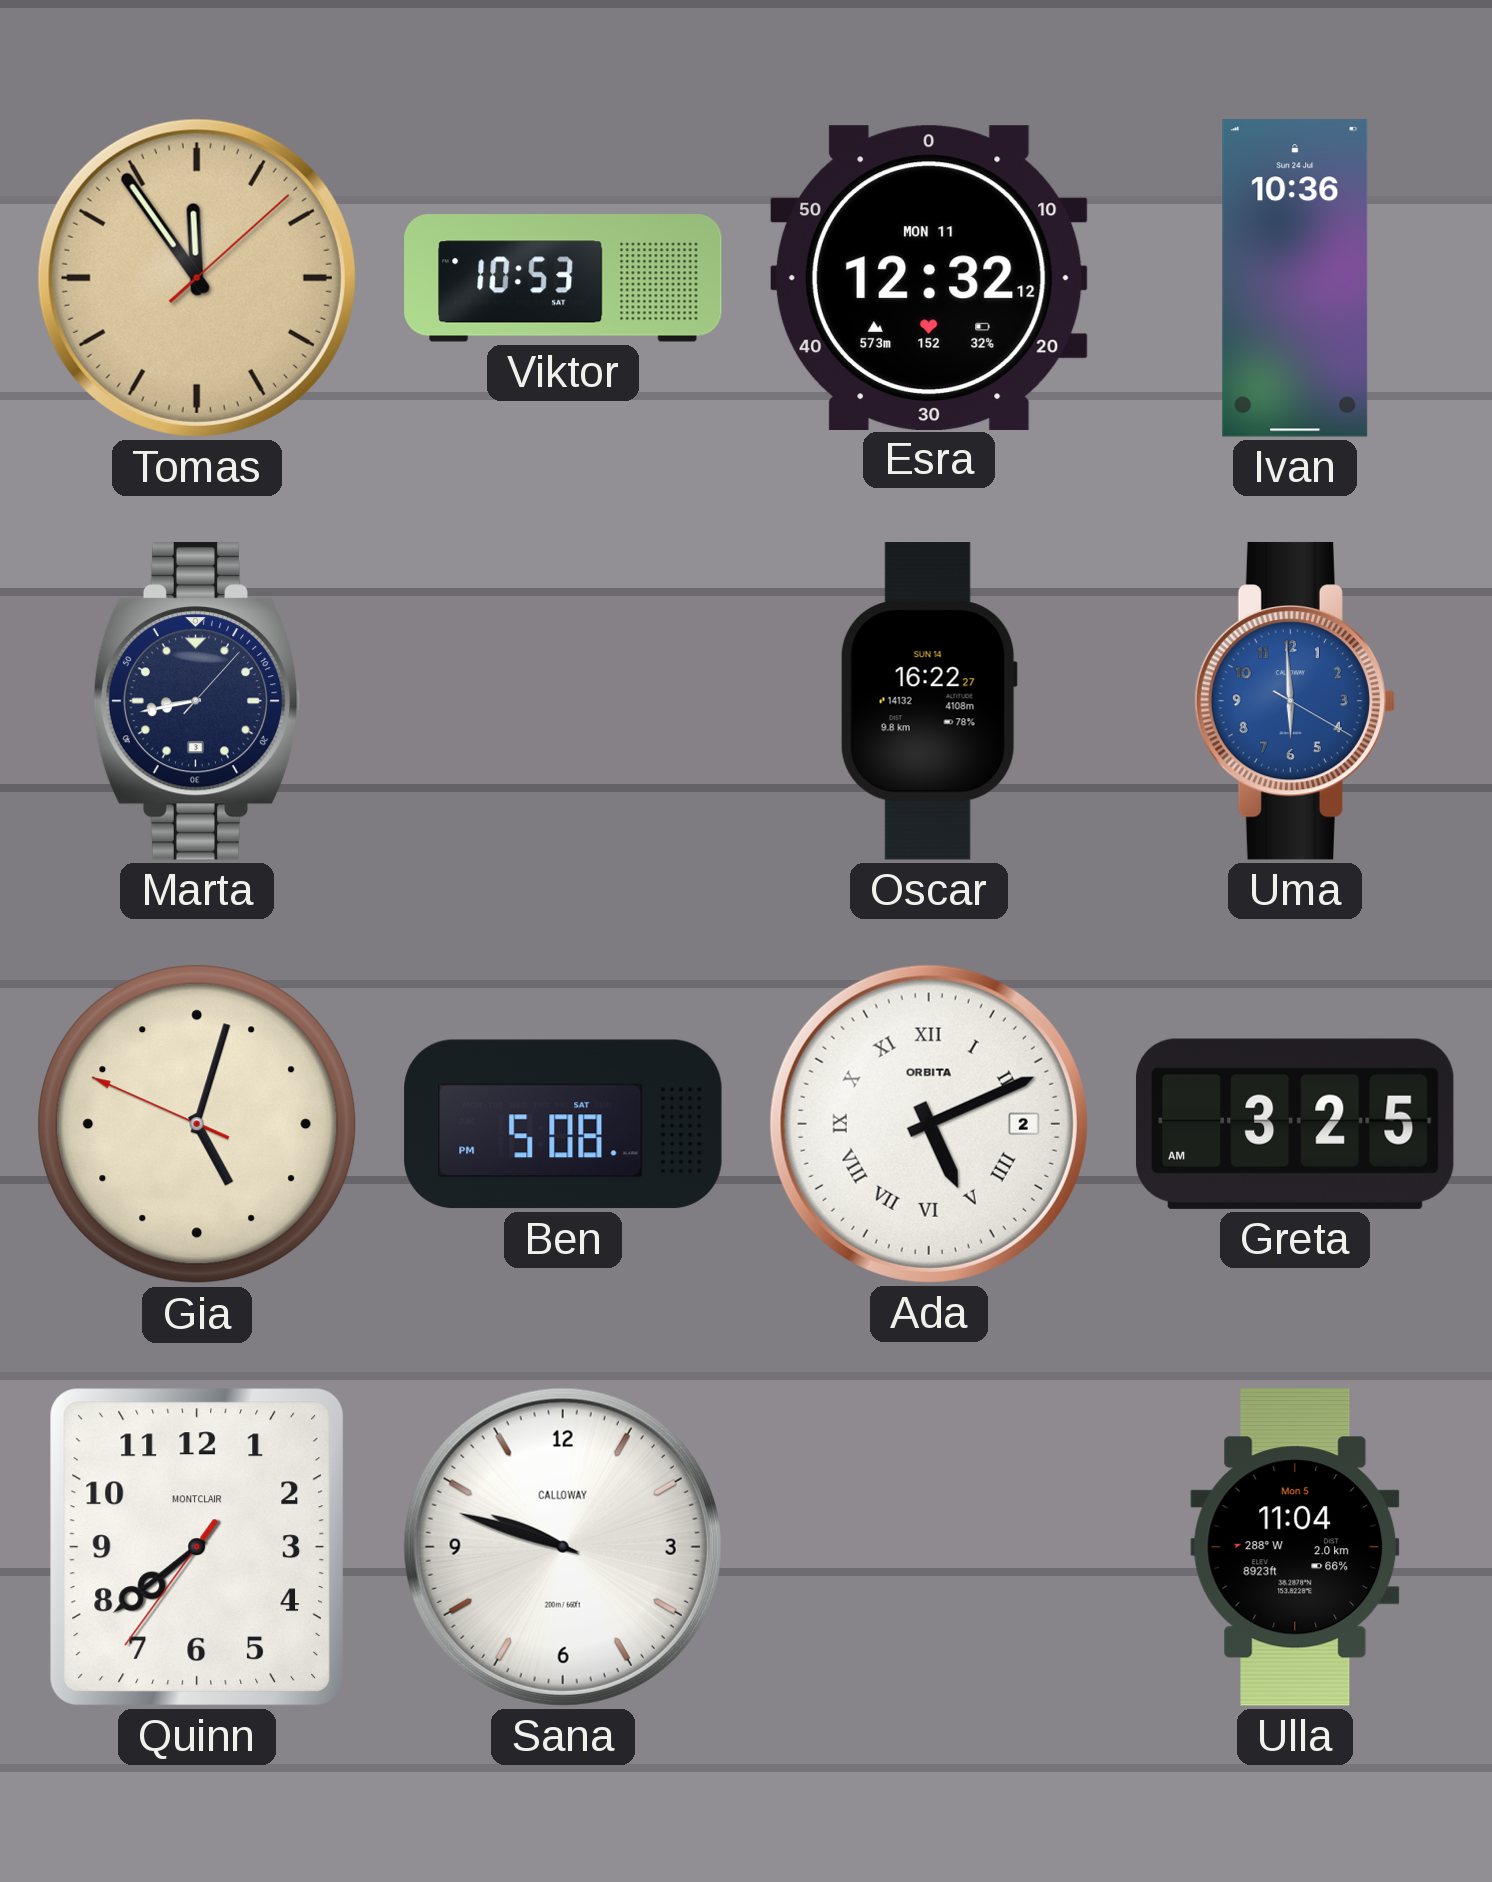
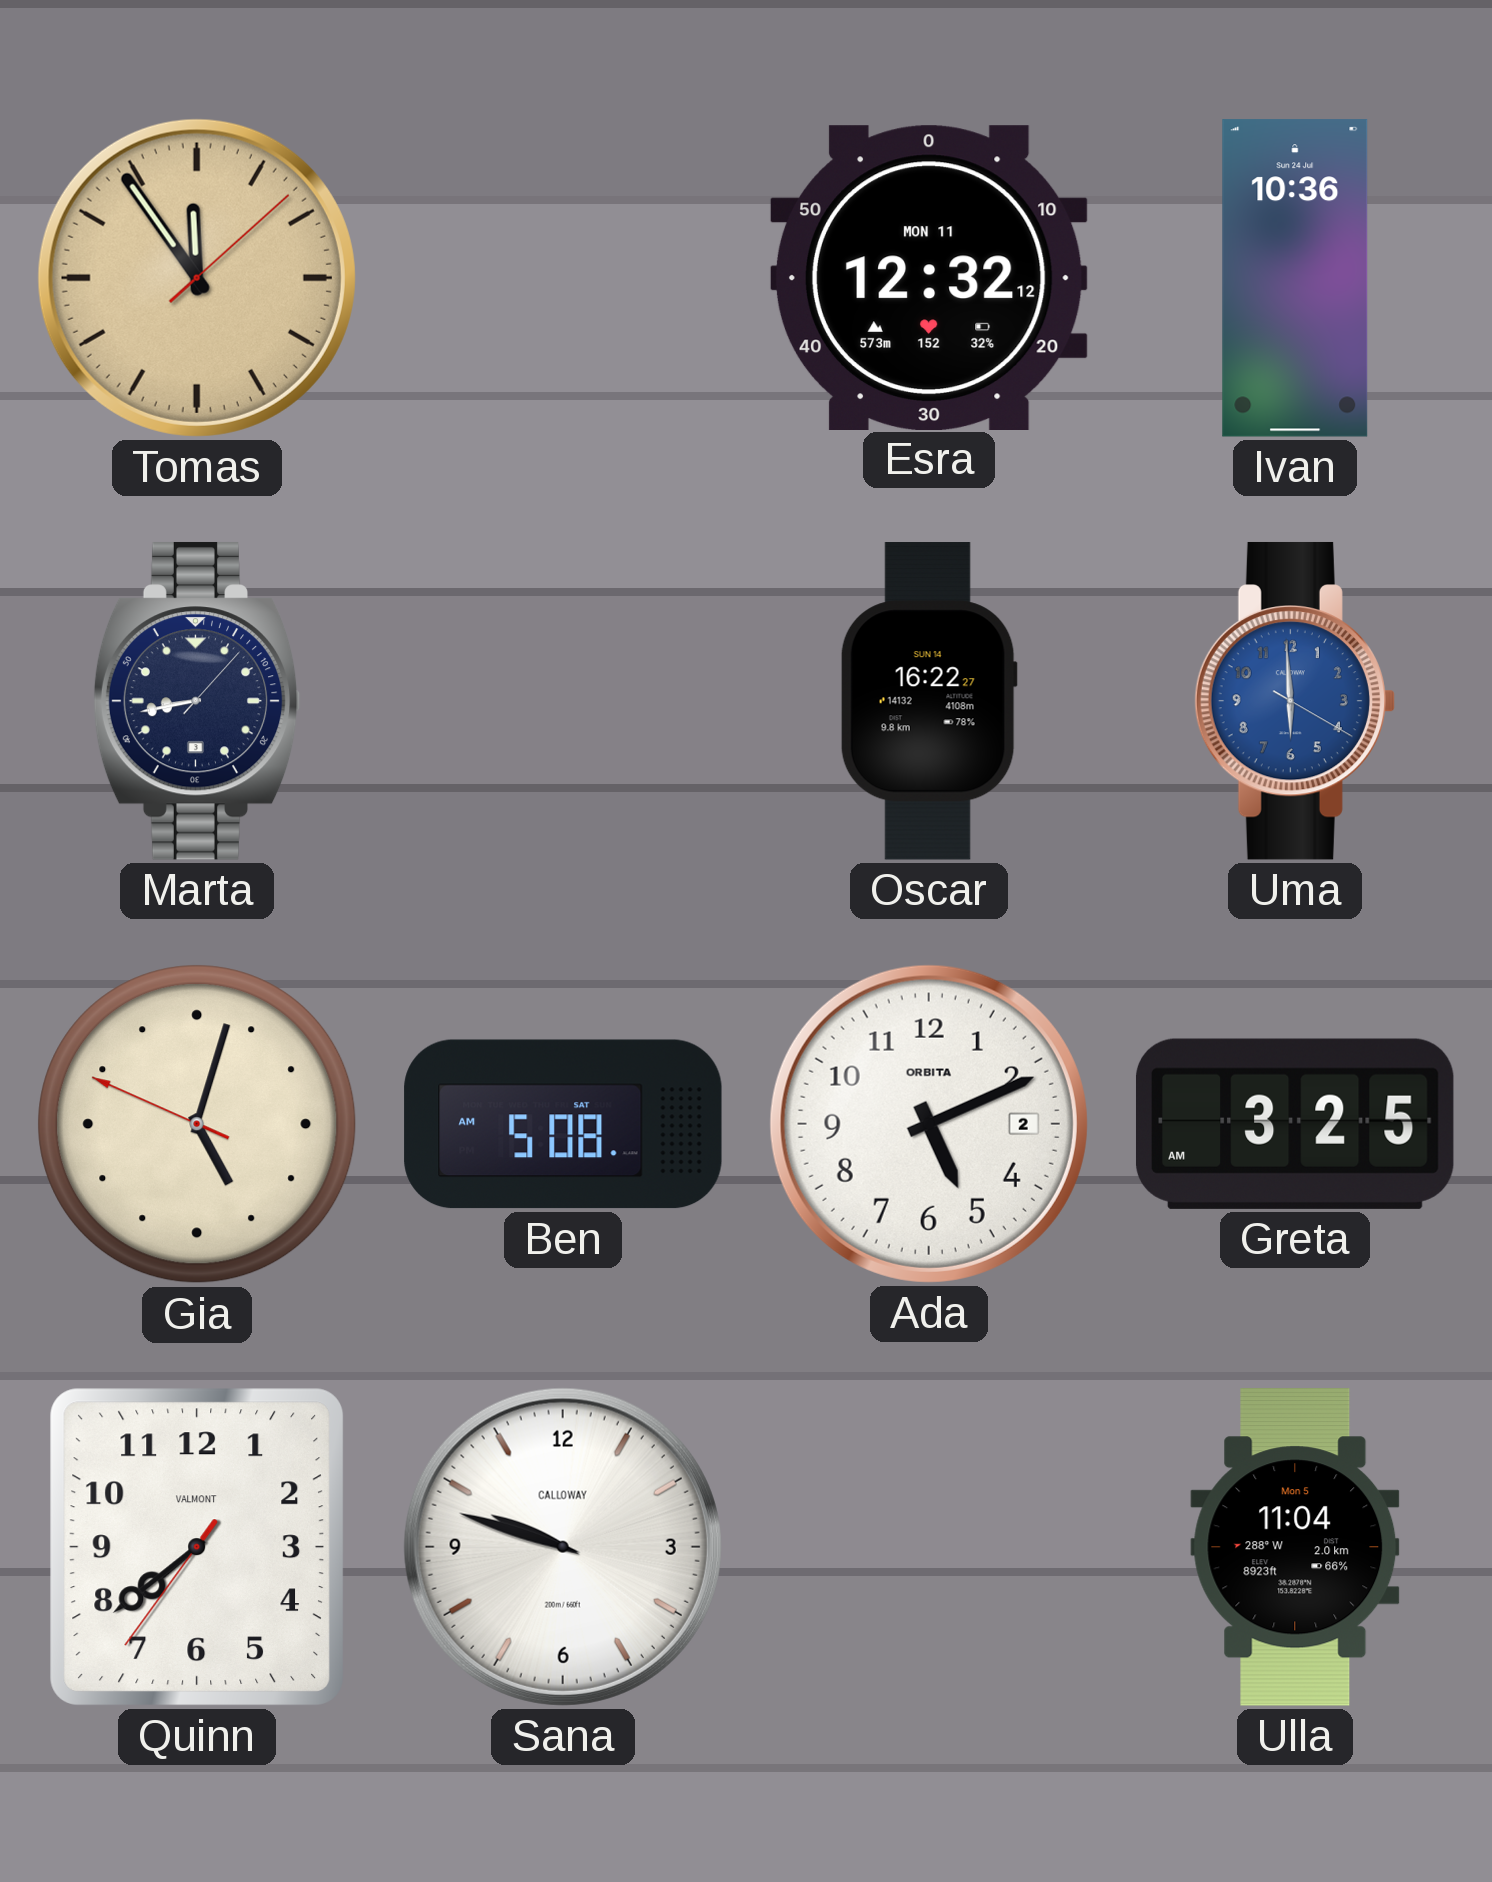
Viktor: 10:53 -> none (563, 278)
Ben: 5:08 PM -> 5:08 AM (563, 1124)
Ada numerals: Roman -> Arabic (929, 1124)
Quinn brand: MONTCLAIR -> VALMONT (196, 1547)
